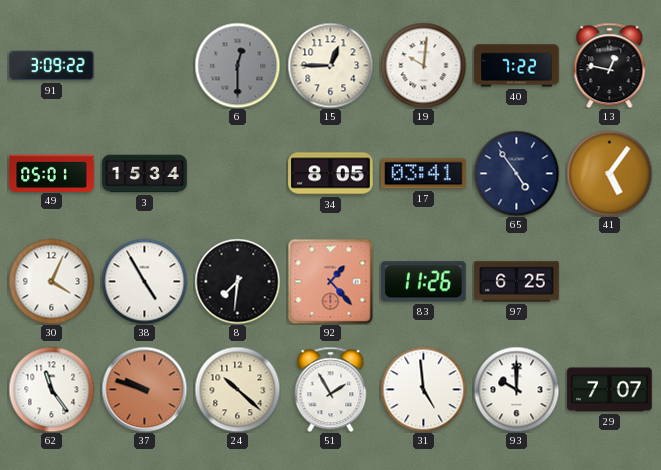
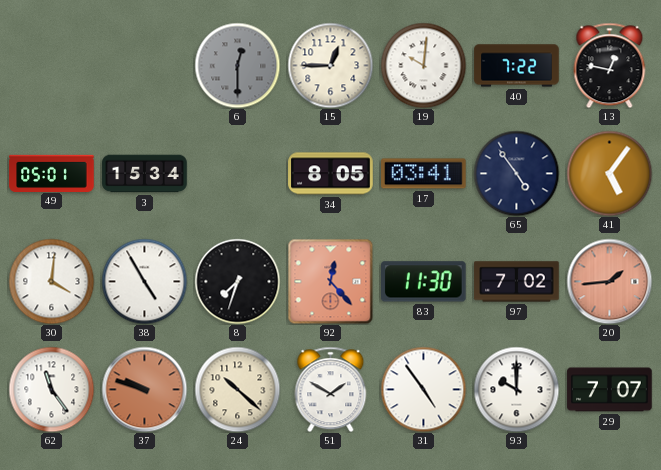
91: 3:09 -> none (52, 66)
30: 4:04 -> 4:01 (51, 281)
8: 7:31 -> 7:33 (237, 281)
92: 1:23 -> 12:23 (330, 281)
83: 11:26 -> 11:30 (424, 282)
97: 6:25 -> 7:02 (517, 282)
20: none -> 1:44 (609, 281)
51: 1:55 -> 1:50 (331, 389)
31: 4:59 -> 4:54 (423, 389)
